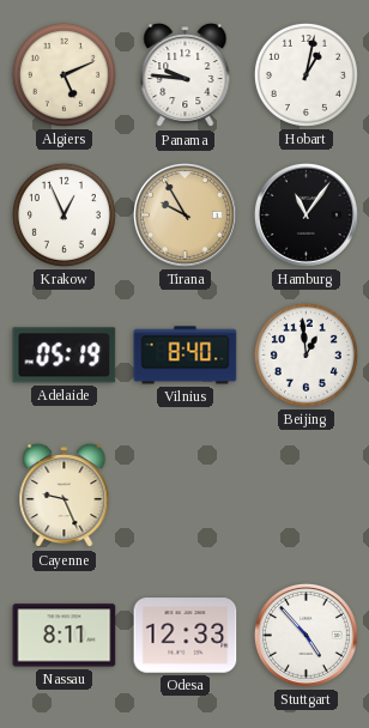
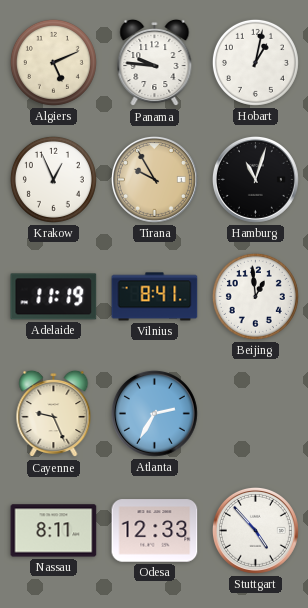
Hamburg: 11:06 -> 11:03 (255, 179)
Adelaide: 05:19 -> 11:19 (54, 297)
Vilnius: 8:40 -> 8:41 (155, 297)
Atlanta: none -> 2:35 (154, 413)
